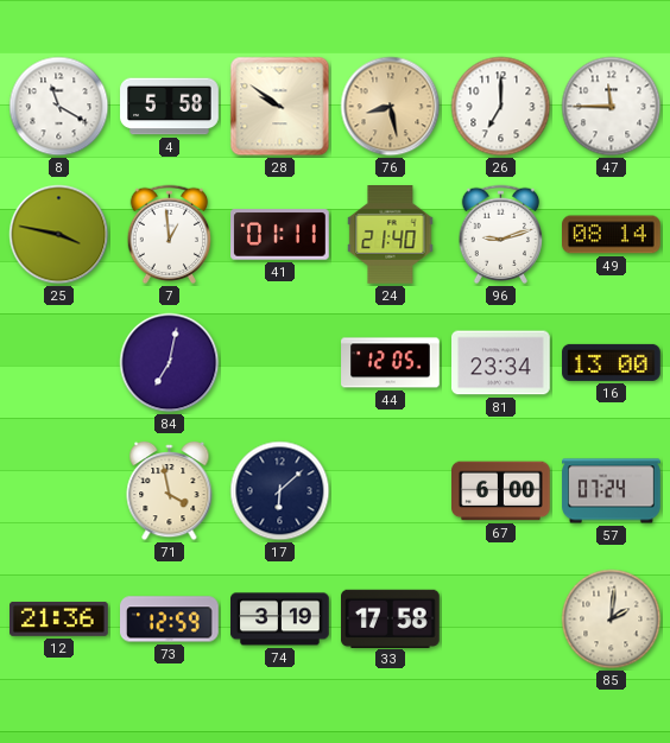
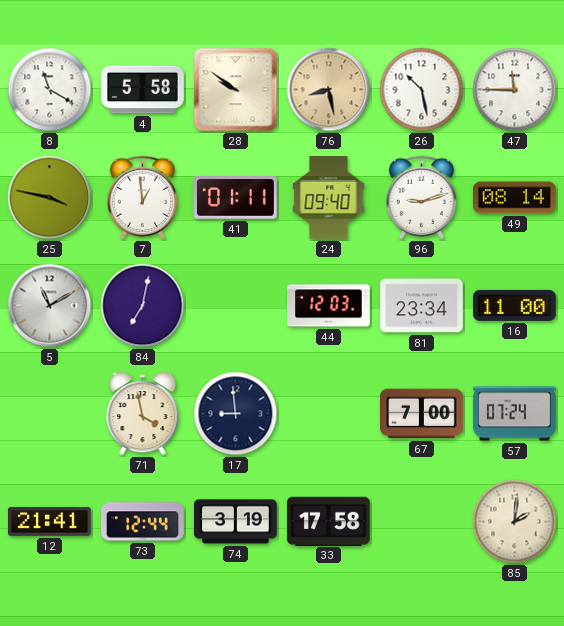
26: 7:00 -> 10:28 (422, 90)
24: 21:40 -> 09:40 (329, 198)
5: none -> 11:10 (50, 306)
44: 12:05 -> 12:03 (329, 306)
16: 13:00 -> 11:00 (515, 305)
17: 6:08 -> 8:59 (236, 414)
67: 6:00 -> 7:00 (422, 414)
12: 21:36 -> 21:41 (50, 521)
73: 12:59 -> 12:44 (143, 522)
